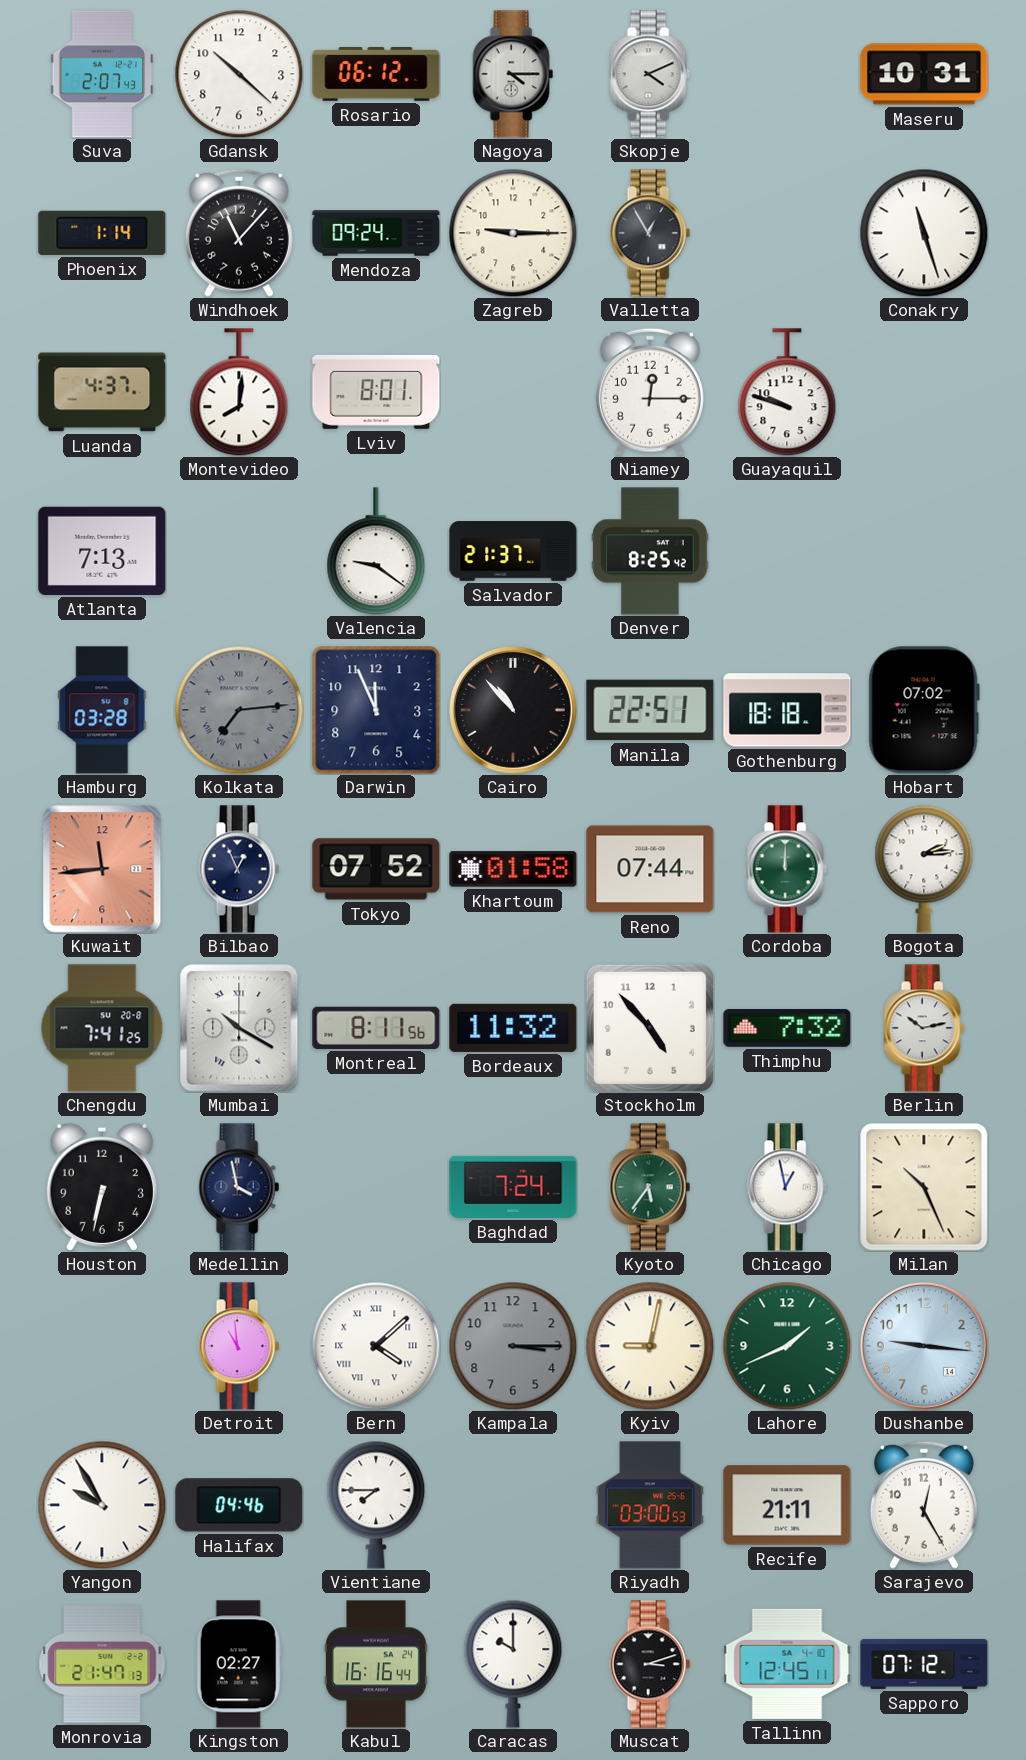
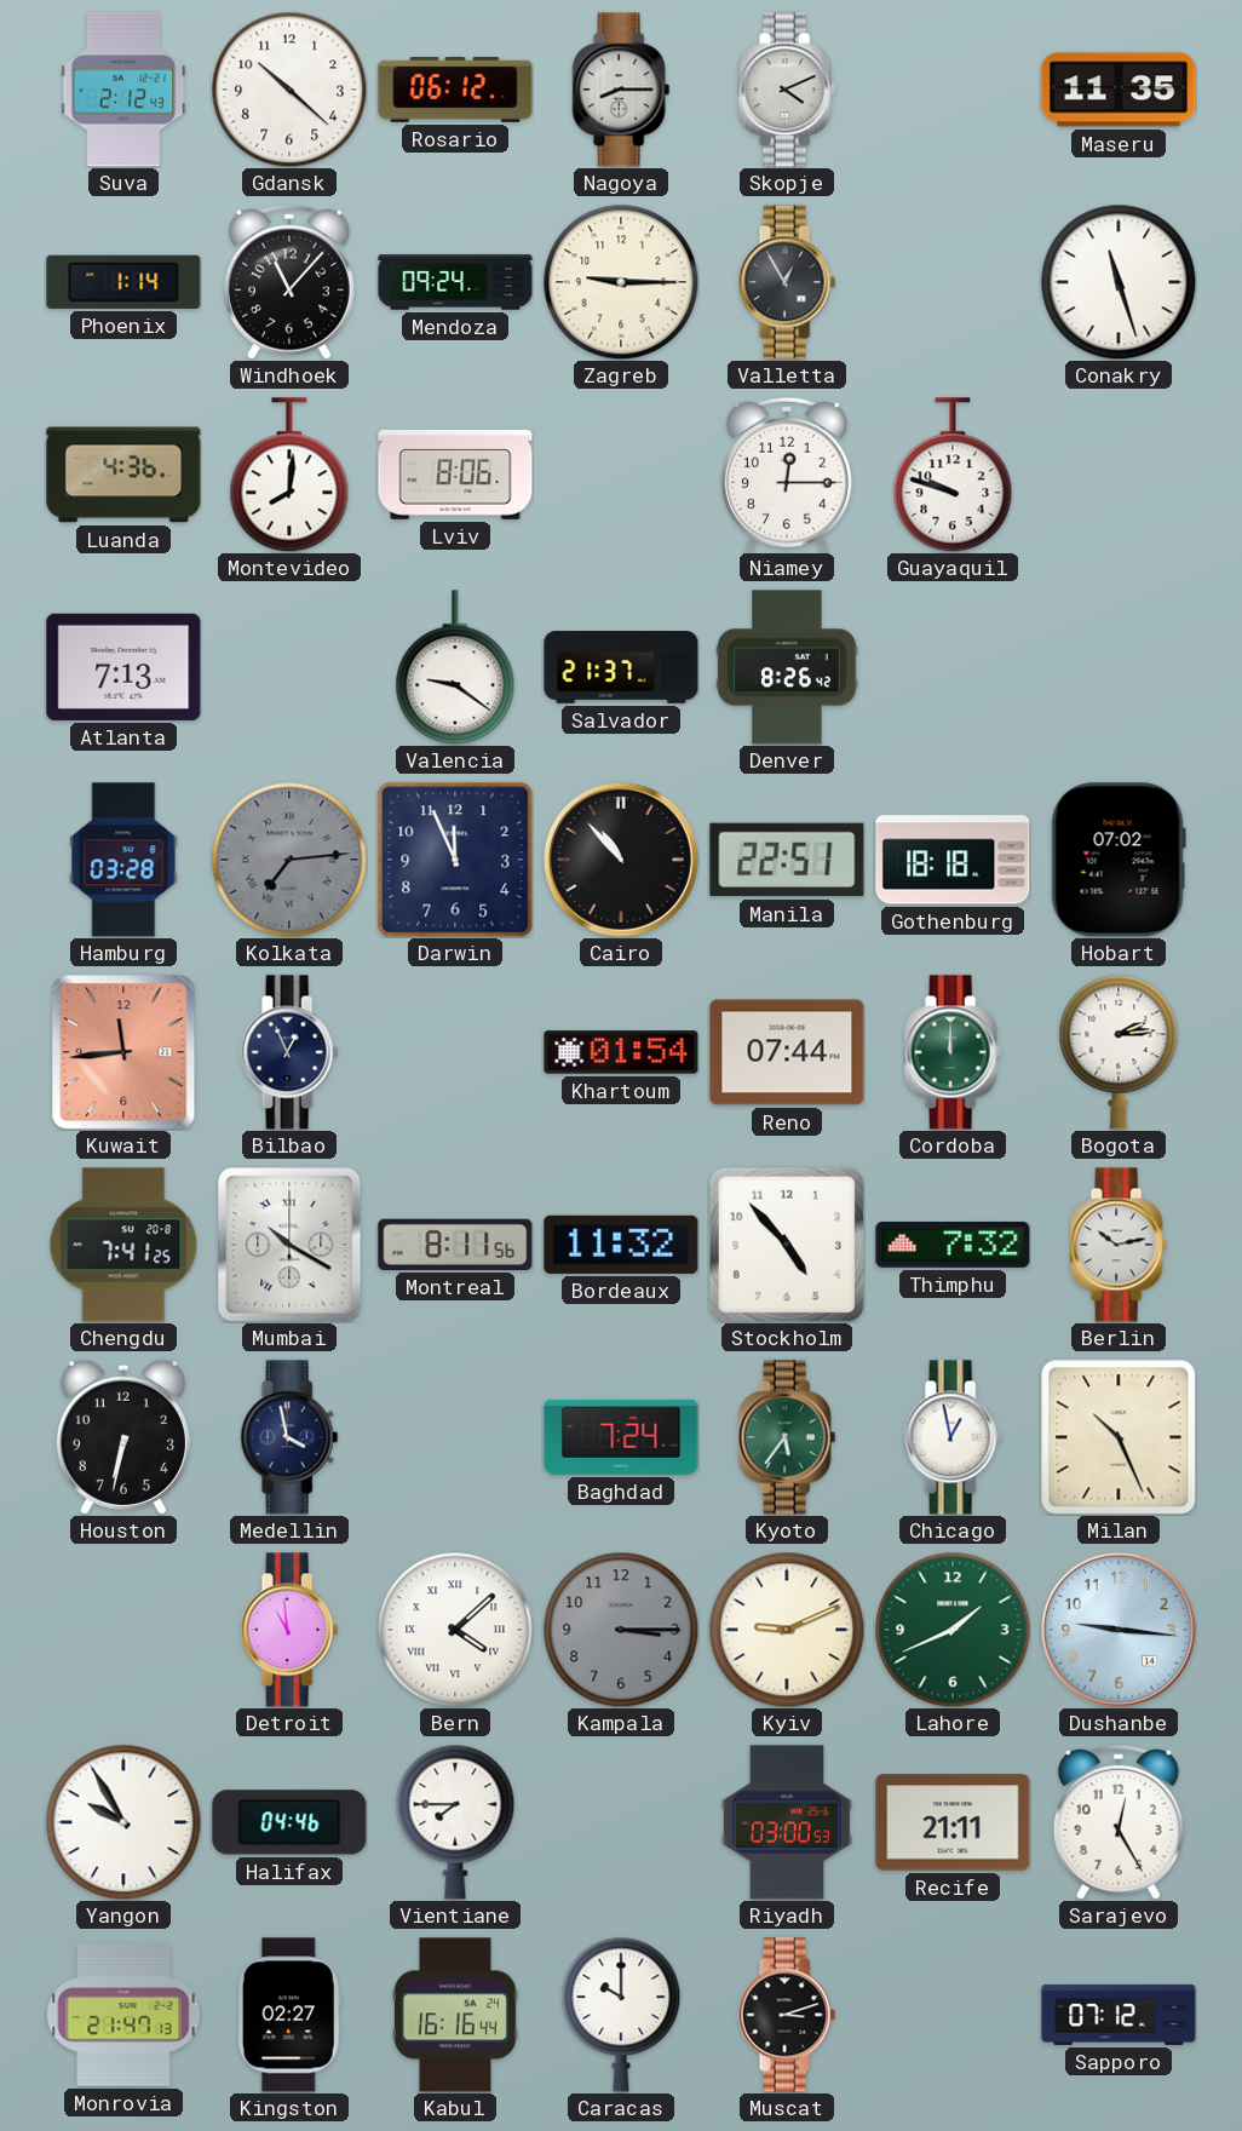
Suva: 2:07 -> 2:12 (123, 90)
Nagoya: 4:15 -> 8:15 (621, 90)
Maseru: 10:31 -> 11:35 (1119, 90)
Luanda: 4:37 -> 4:36 (123, 475)
Lviv: 8:01 -> 8:06 (455, 475)
Denver: 8:25 -> 8:26 (787, 667)
Tokyo: 07:52 -> none (376, 869)
Khartoum: 01:58 -> 01:54 (621, 1052)
Kyiv: 9:02 -> 9:11 (787, 1630)
Tallinn: 12:45 -> none (787, 1664)
